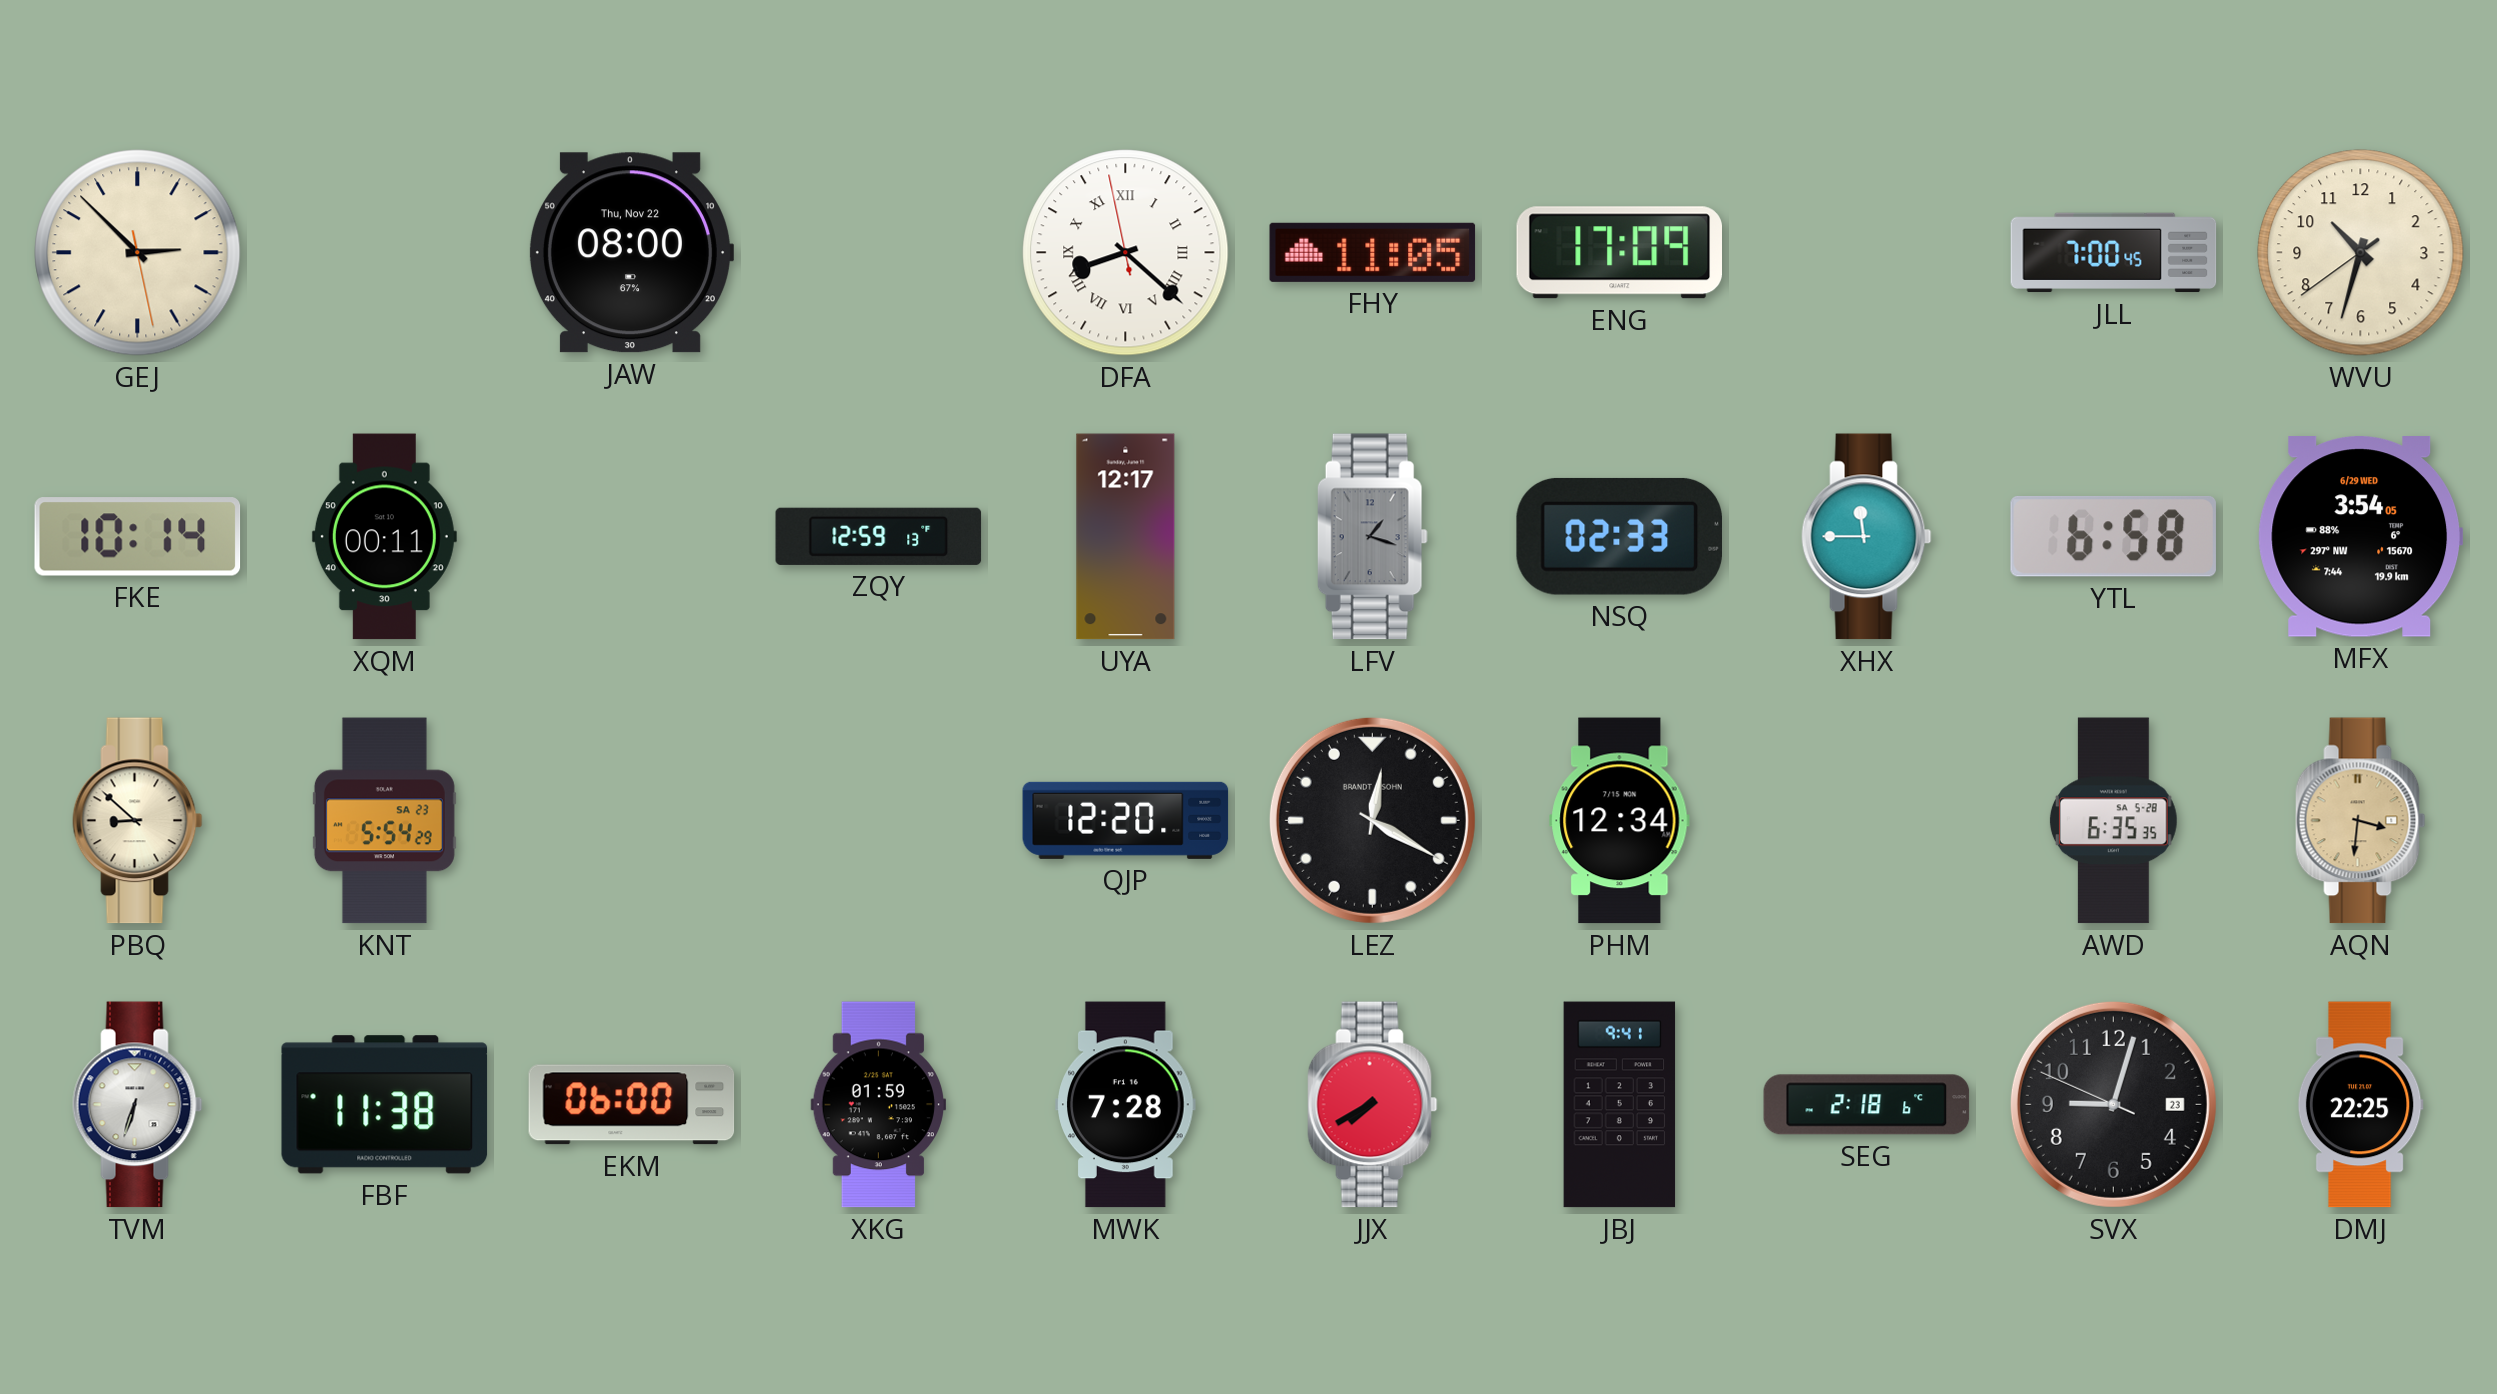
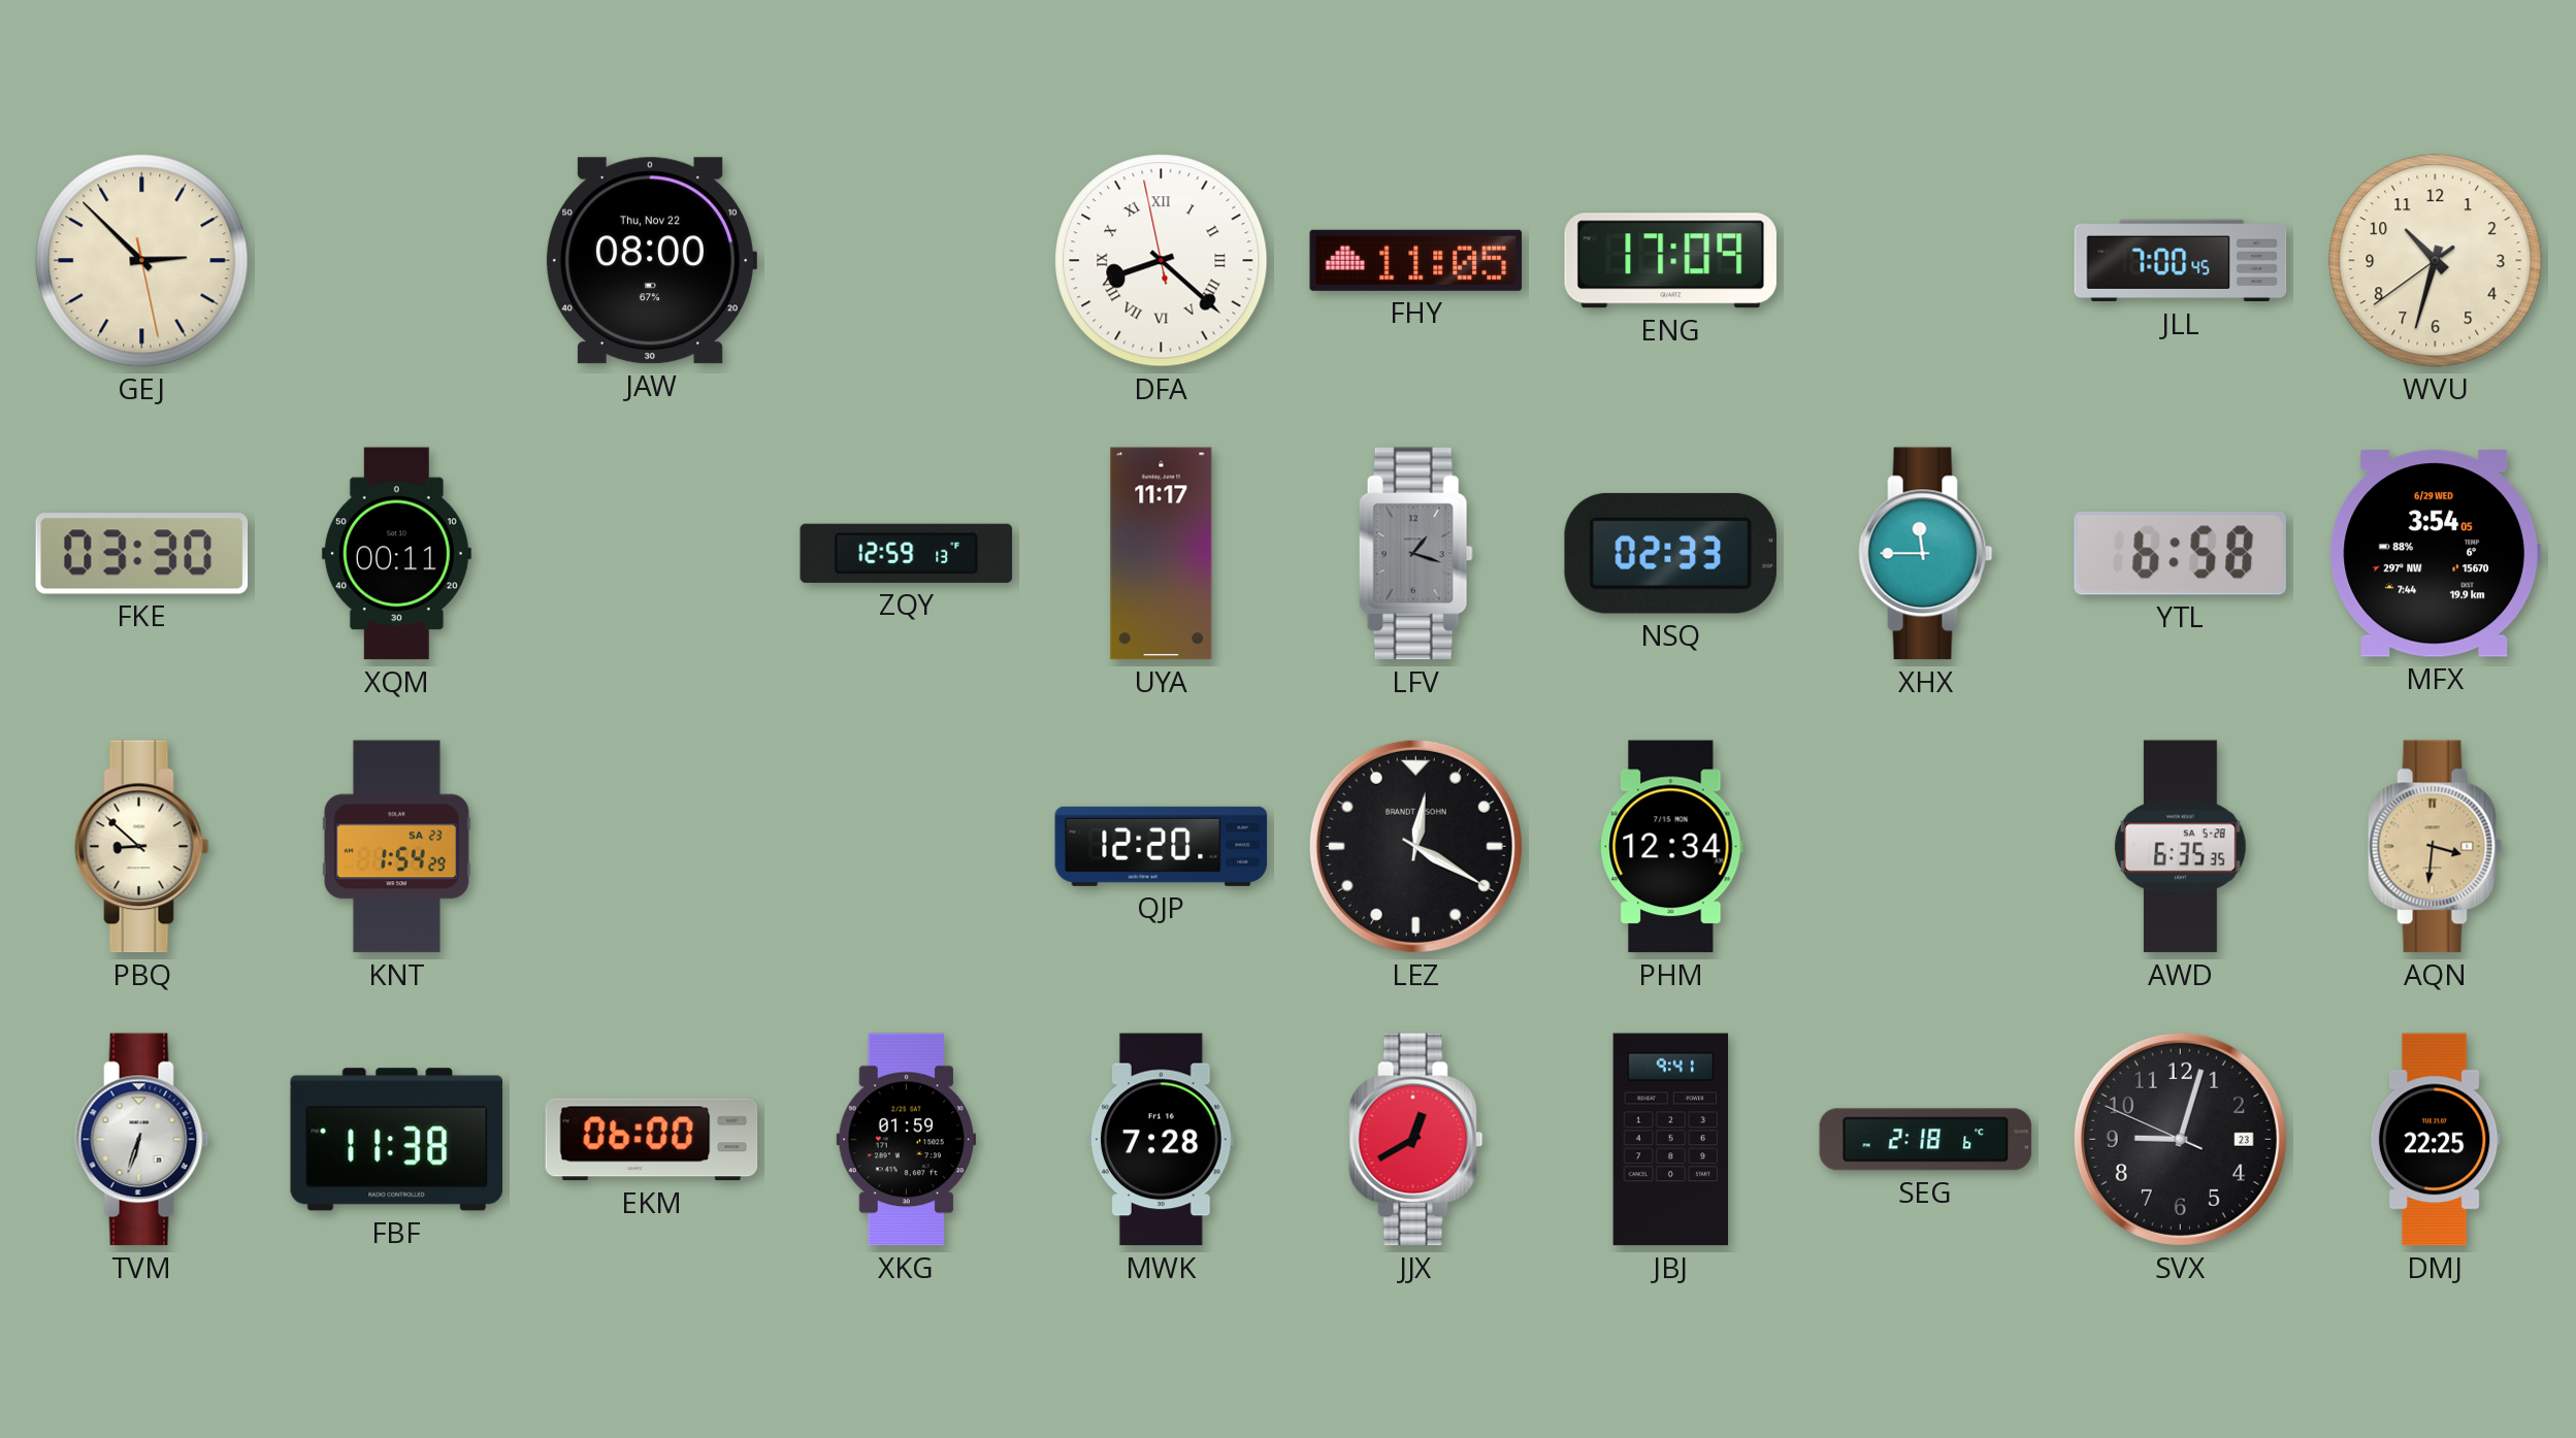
FKE: 10:14 -> 03:30 (142, 554)
UYA: 12:17 -> 11:17 (1162, 554)
KNT: 5:54 -> 1:54 (396, 847)
JJX: 7:40 -> 12:40 (1416, 1140)
